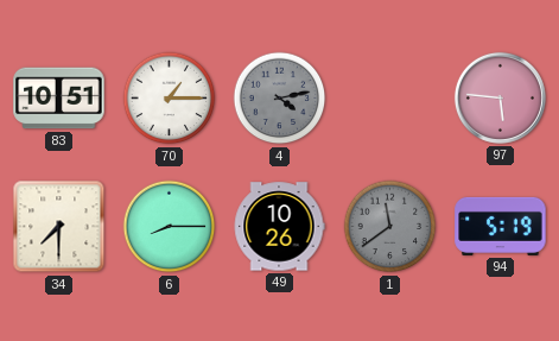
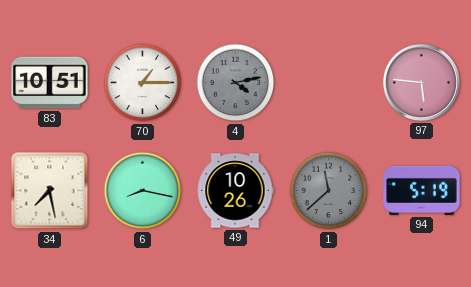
34: 7:30 -> 7:28 (50, 191)
6: 8:15 -> 8:17 (143, 191)
1: 11:39 -> 11:38 (329, 191)
